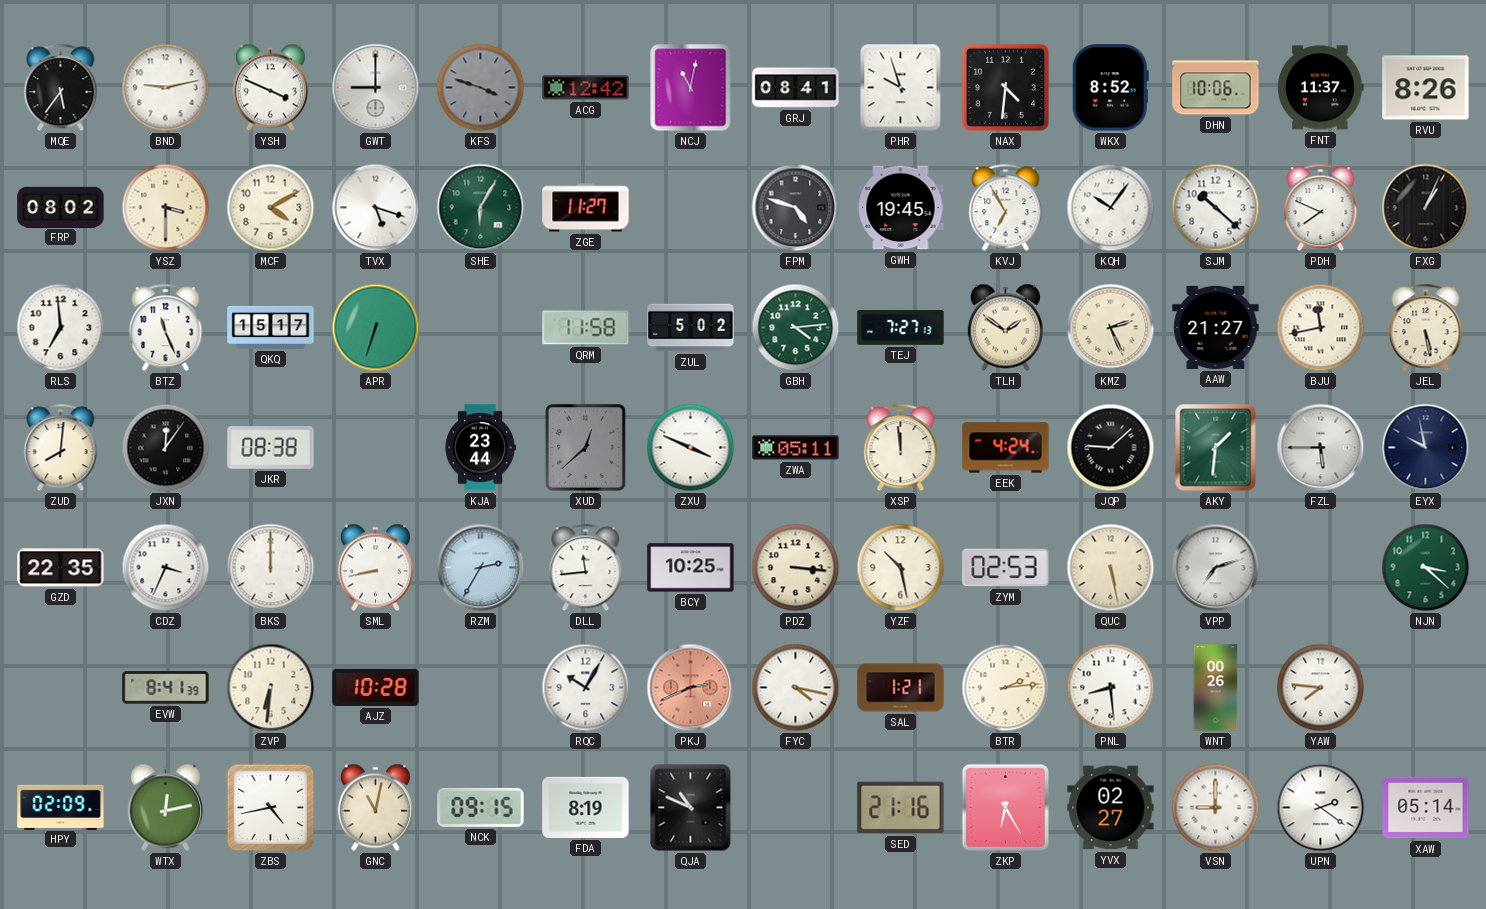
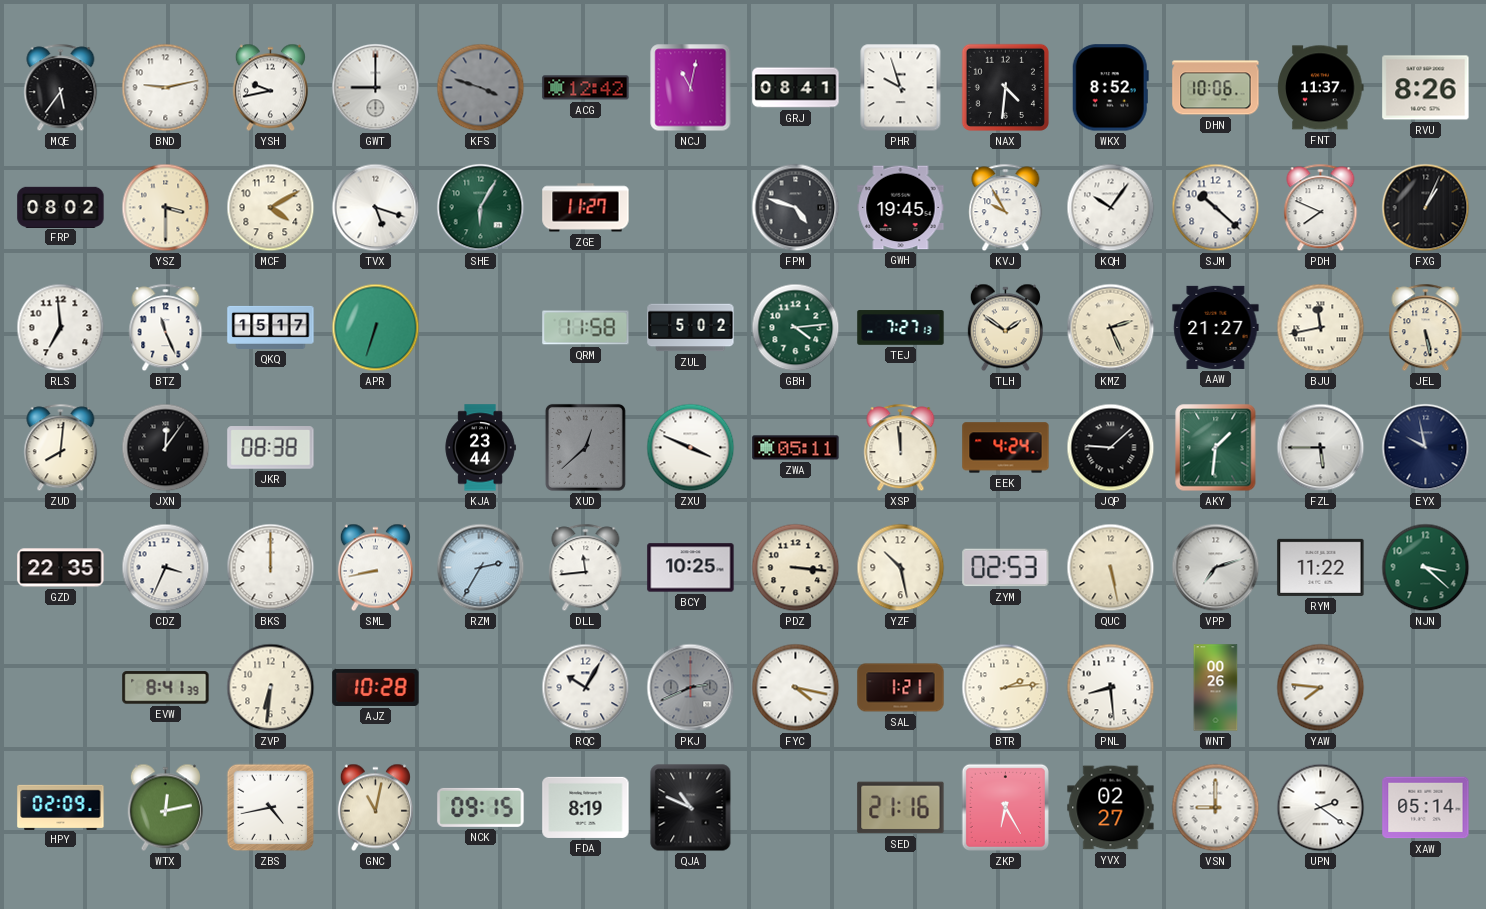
YSH: 3:49 -> 9:43 (270, 88)
KVJ: 6:55 -> 9:55 (1006, 208)
RYM: none -> 11:22 (1321, 567)
PKJ dial: salmon -> grey (691, 688)
